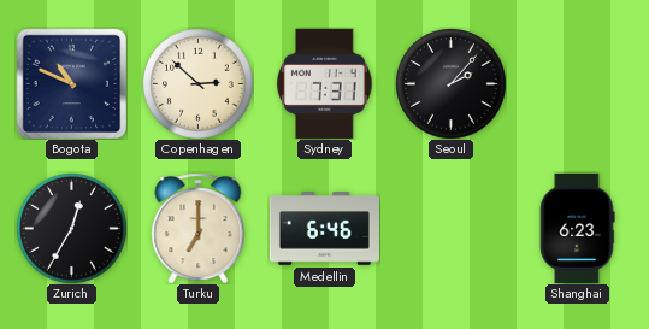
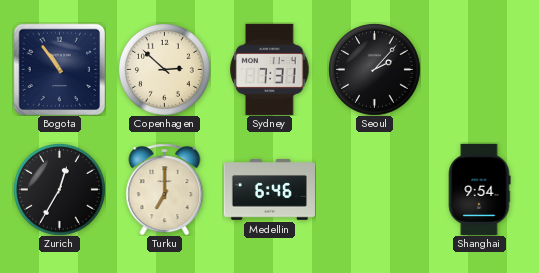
Bogota: 10:49 -> 10:54 (59, 69)
Shanghai: 6:23 -> 9:54 (479, 189)
